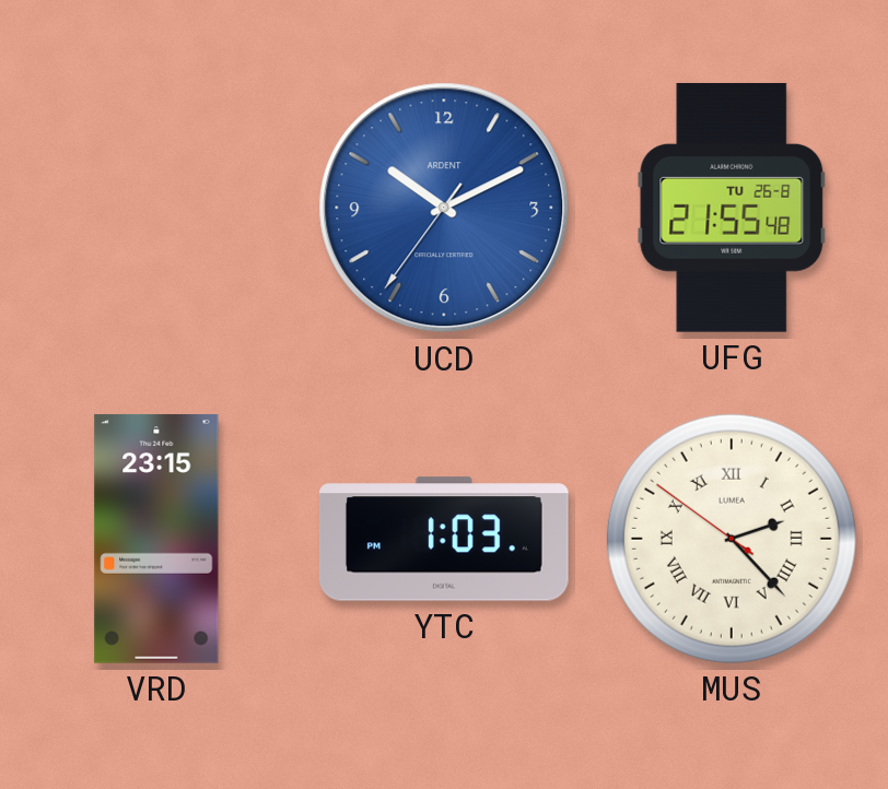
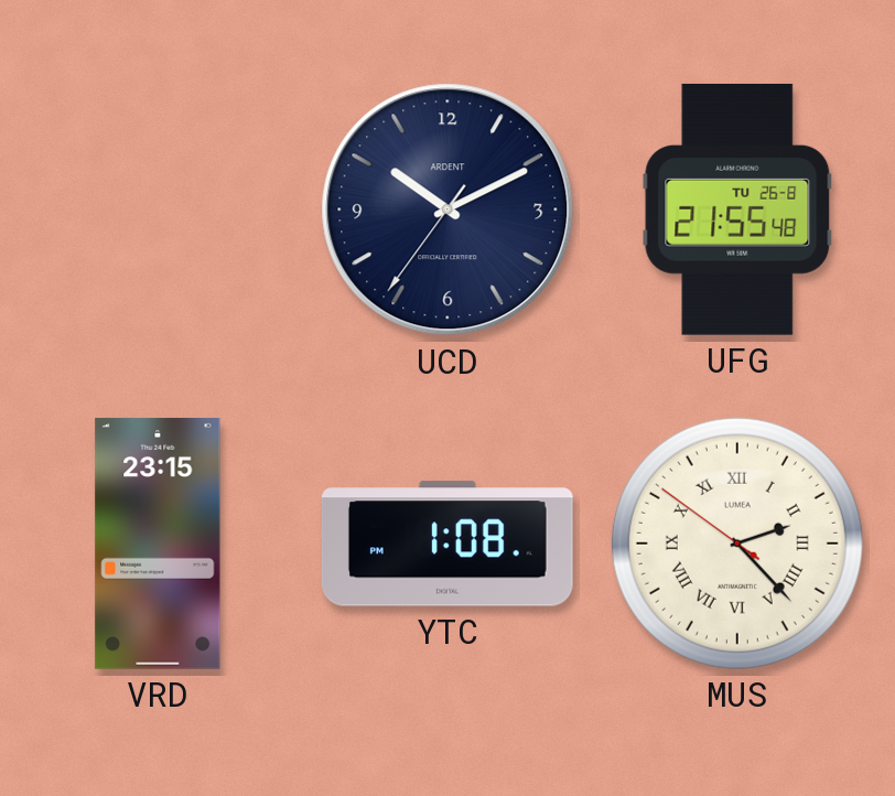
UCD dial: blue -> navy (447, 209)
YTC: 1:03 -> 1:08 (447, 544)
